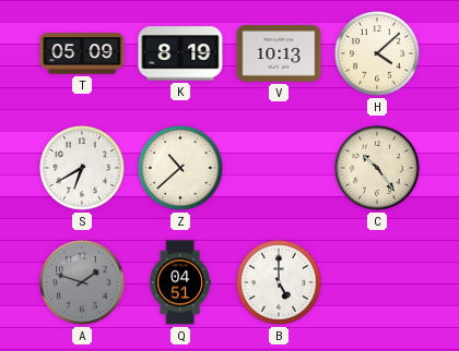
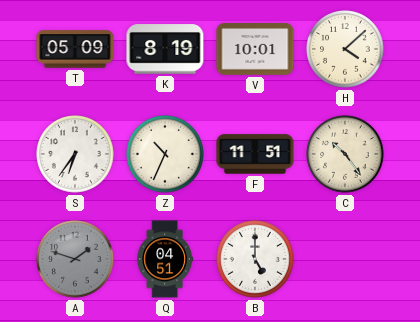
V: 10:13 -> 10:01 (255, 50)
S: 6:40 -> 6:36 (75, 154)
Z: 10:38 -> 10:34 (165, 154)
F: none -> 11:51 (255, 154)
